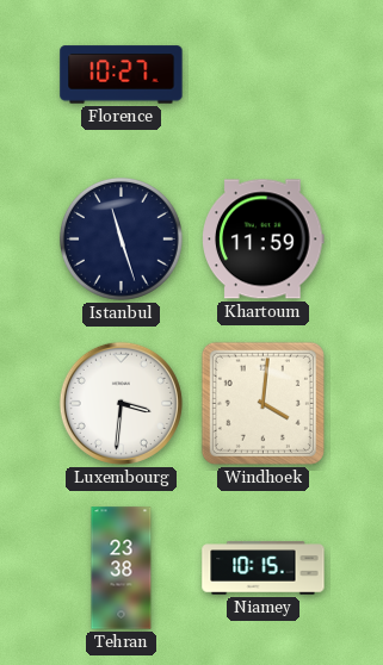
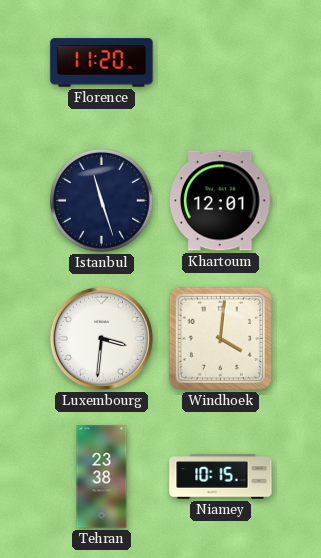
Florence: 10:27 -> 11:20 (102, 63)
Khartoum: 11:59 -> 12:01 (221, 201)
